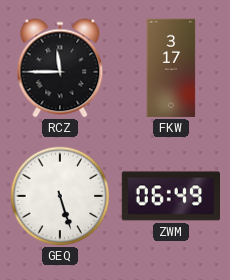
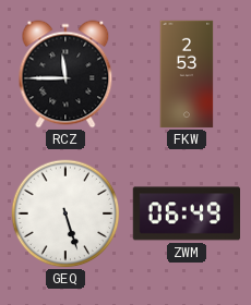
FKW: 3:17 -> 2:53 (187, 74)
